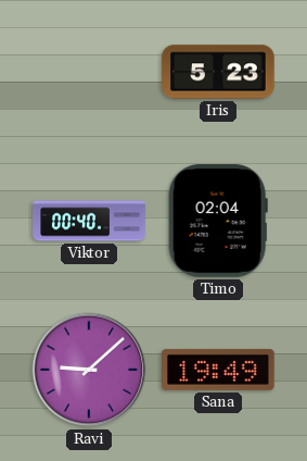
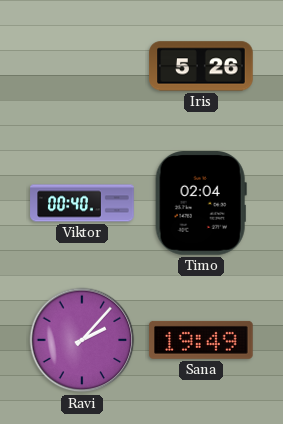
Iris: 5:23 -> 5:26 (201, 66)
Ravi: 9:08 -> 2:07 (82, 340)
